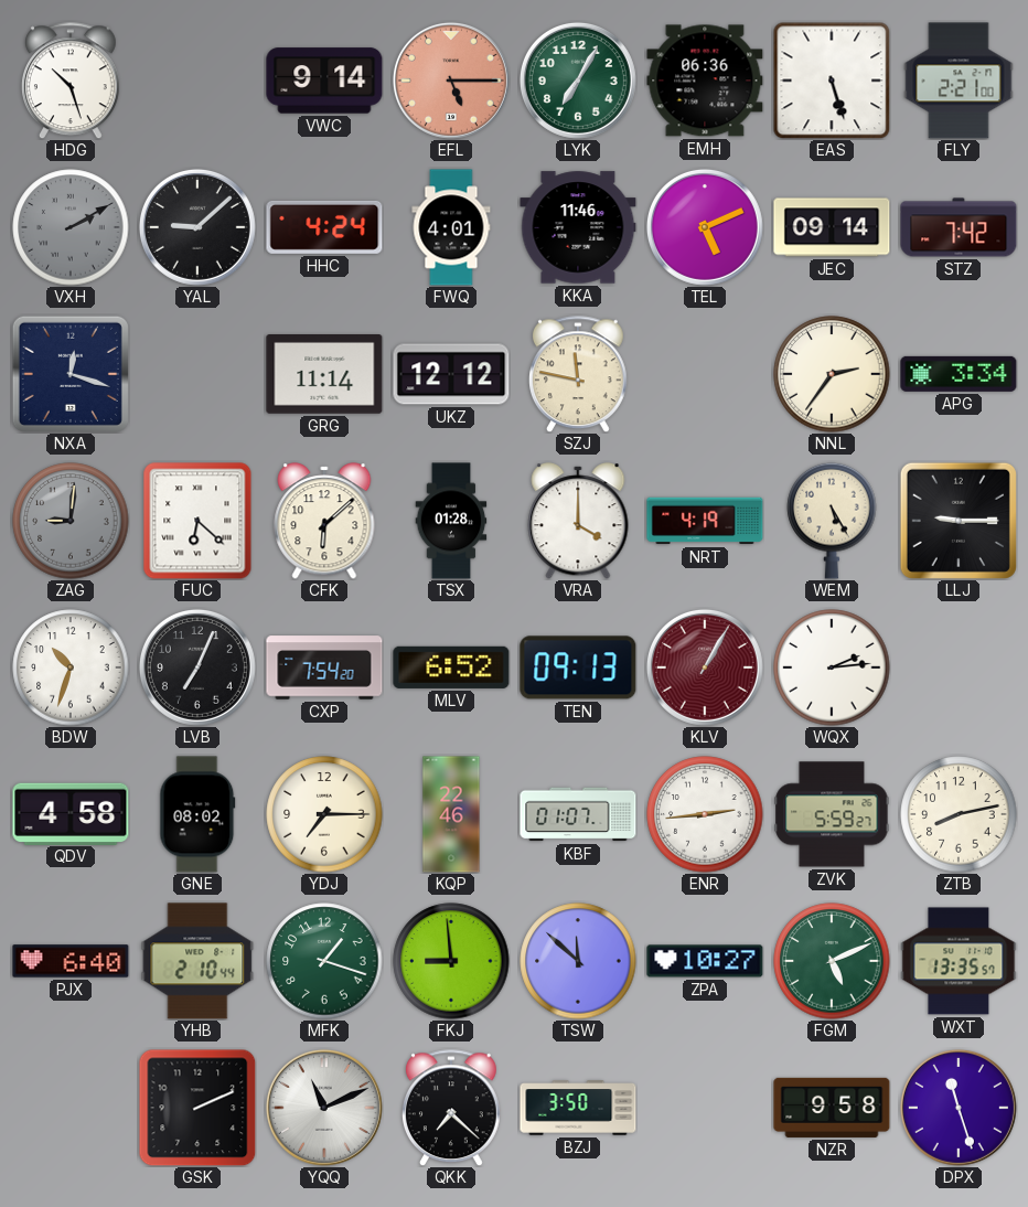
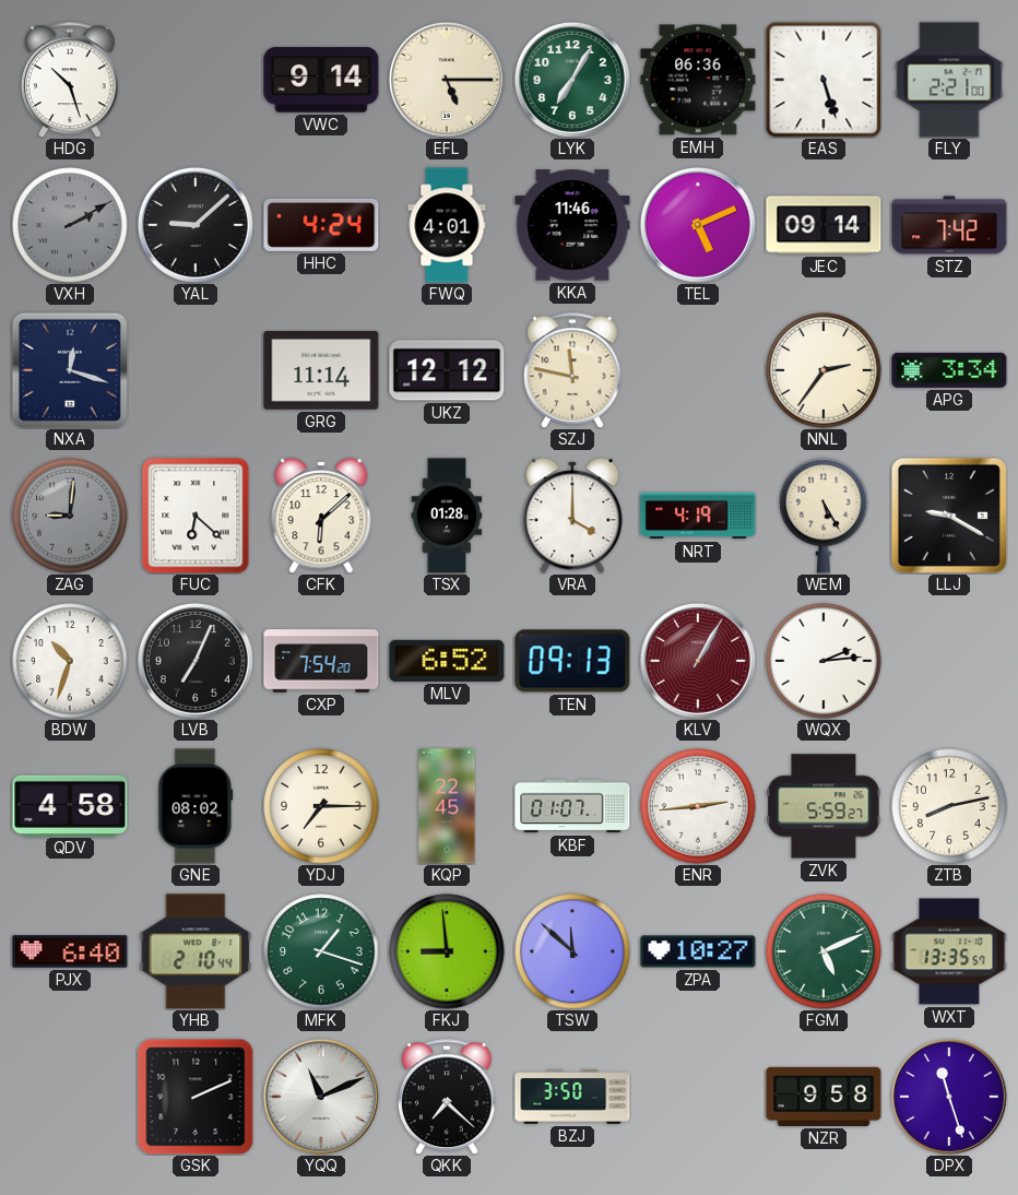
EFL dial: salmon -> cream (447, 80)
LLJ: 9:15 -> 9:20 (949, 516)
KQP: 22:46 -> 22:45 (447, 806)
